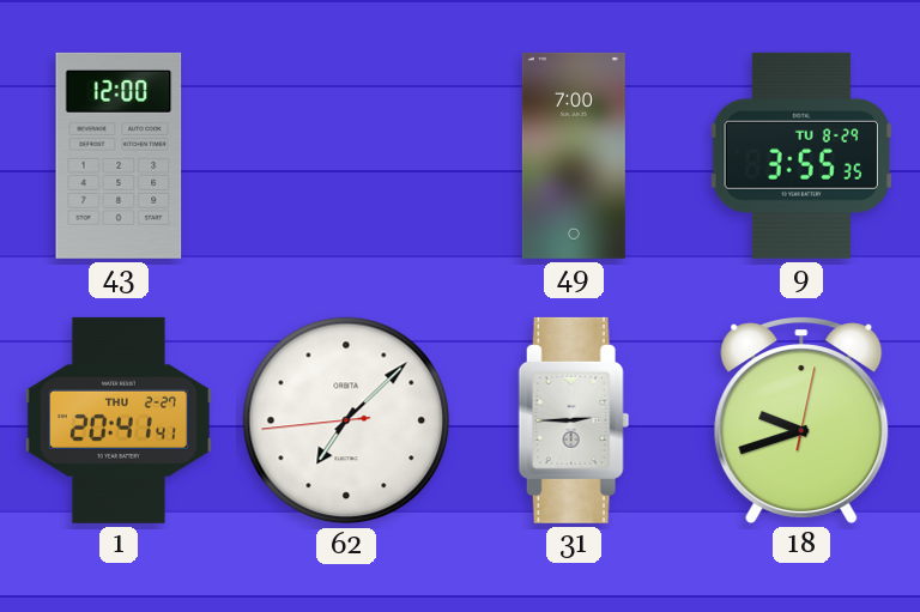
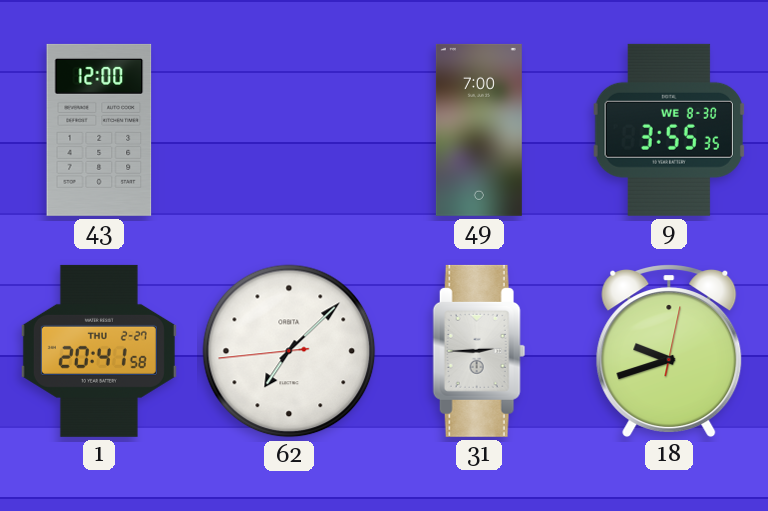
9 date: TU 8-29 -> WE 8-30 (669, 130)
1: 20:41:41 -> 20:41:58 (99, 351)
